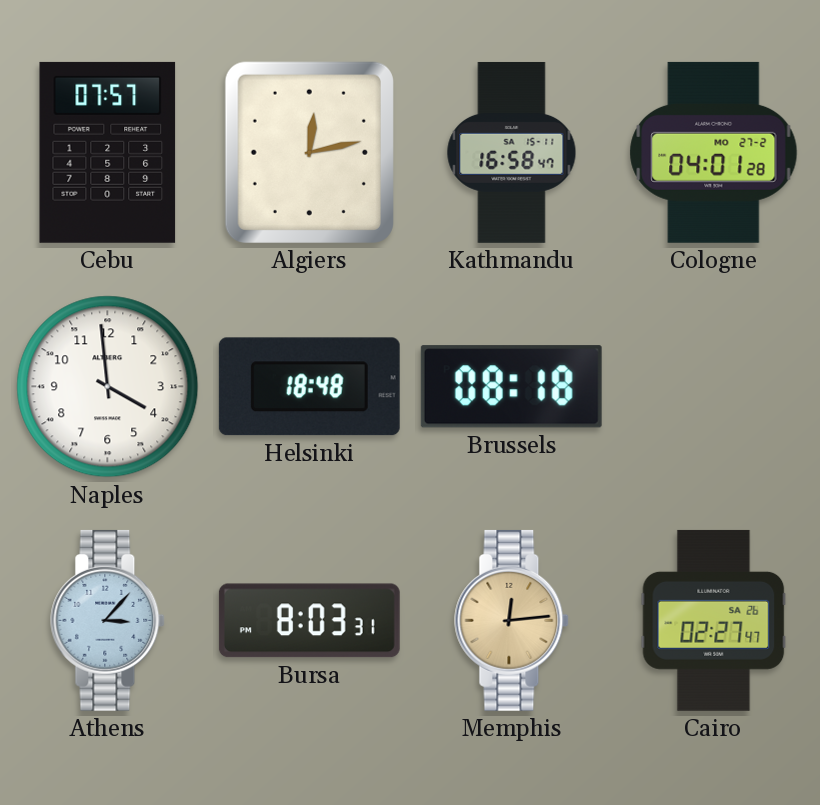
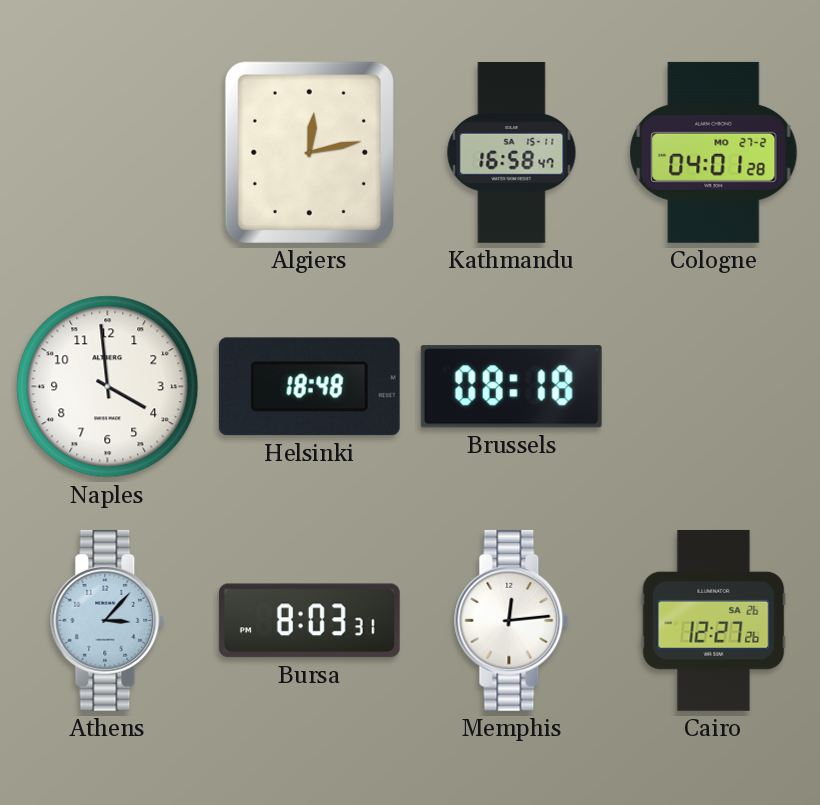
Cebu: 07:57 -> none (108, 152)
Memphis dial: champagne -> white (512, 620)
Cairo: 02:27 -> 12:27 (714, 620)
